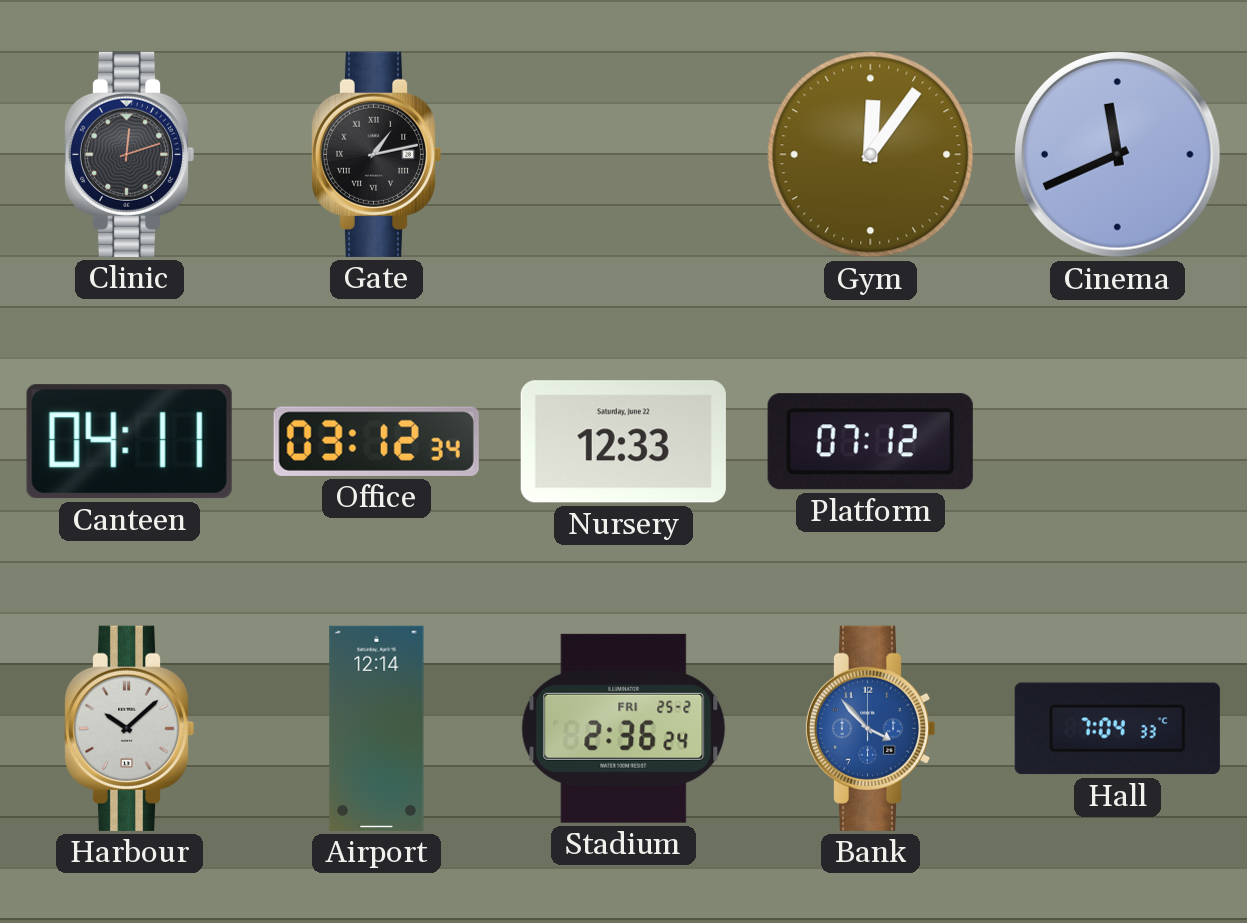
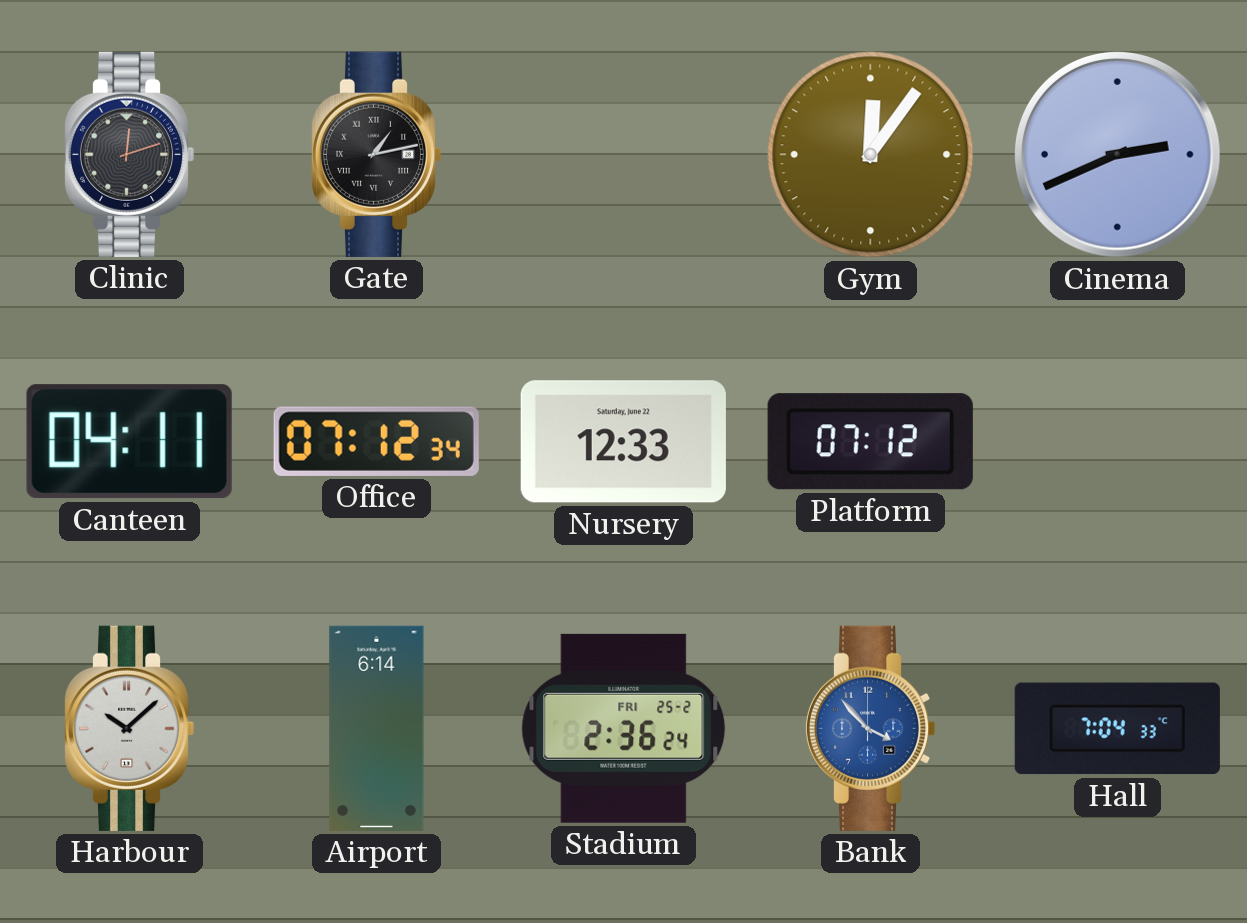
Cinema: 11:41 -> 2:41 (1117, 154)
Office: 03:12 -> 07:12 (376, 441)
Airport: 12:14 -> 6:14 (377, 728)
